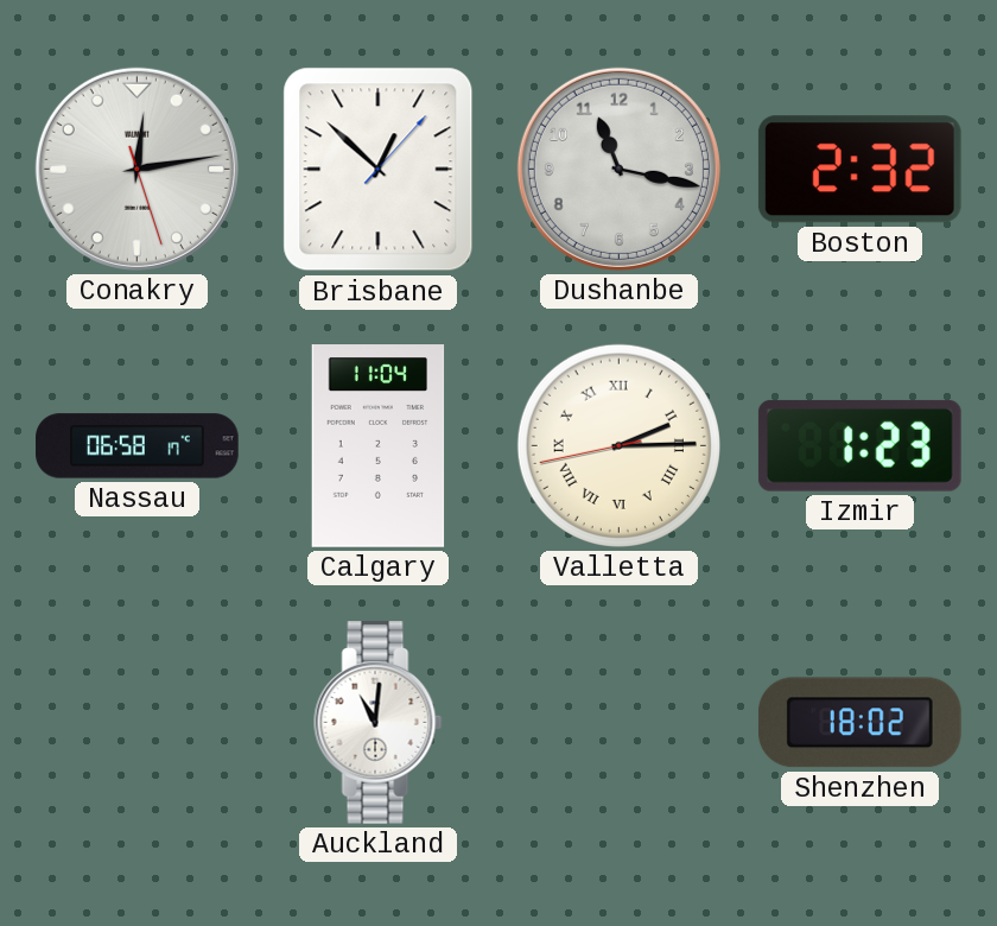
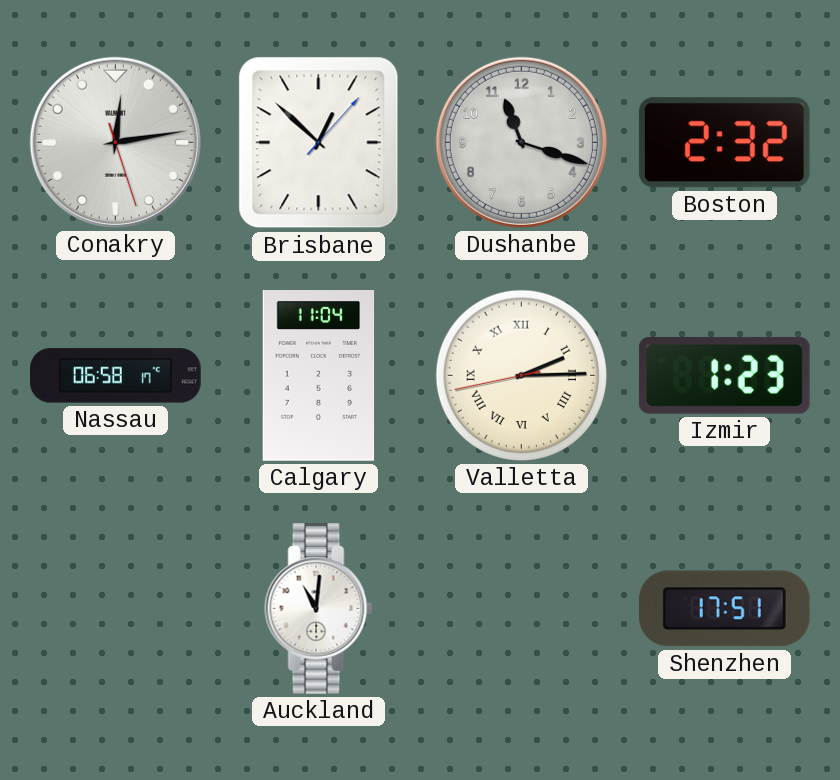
Dushanbe: 11:17 -> 11:18 (521, 142)
Shenzhen: 18:02 -> 17:51 (724, 609)
